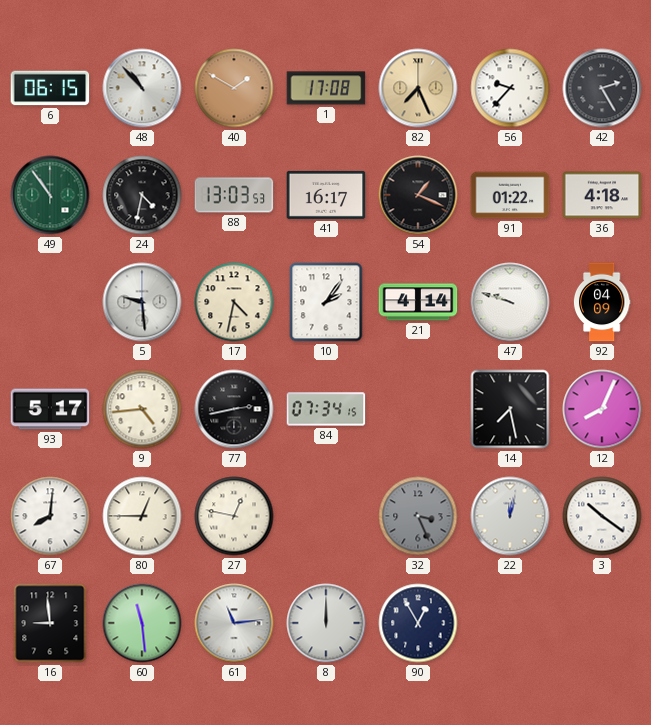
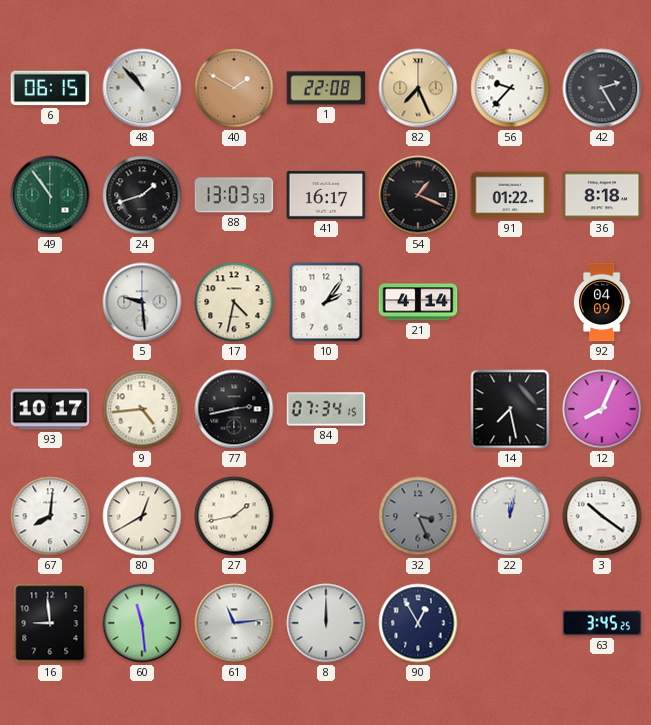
1: 17:08 -> 22:08 (326, 88)
24: 4:32 -> 1:42 (142, 195)
36: 4:18 -> 8:18 (602, 195)
47: 9:48 -> none (510, 302)
93: 5:17 -> 10:17 (50, 409)
80: 12:45 -> 12:40 (142, 516)
27: 12:47 -> 1:43 (234, 516)
63: none -> 3:45 (602, 623)
